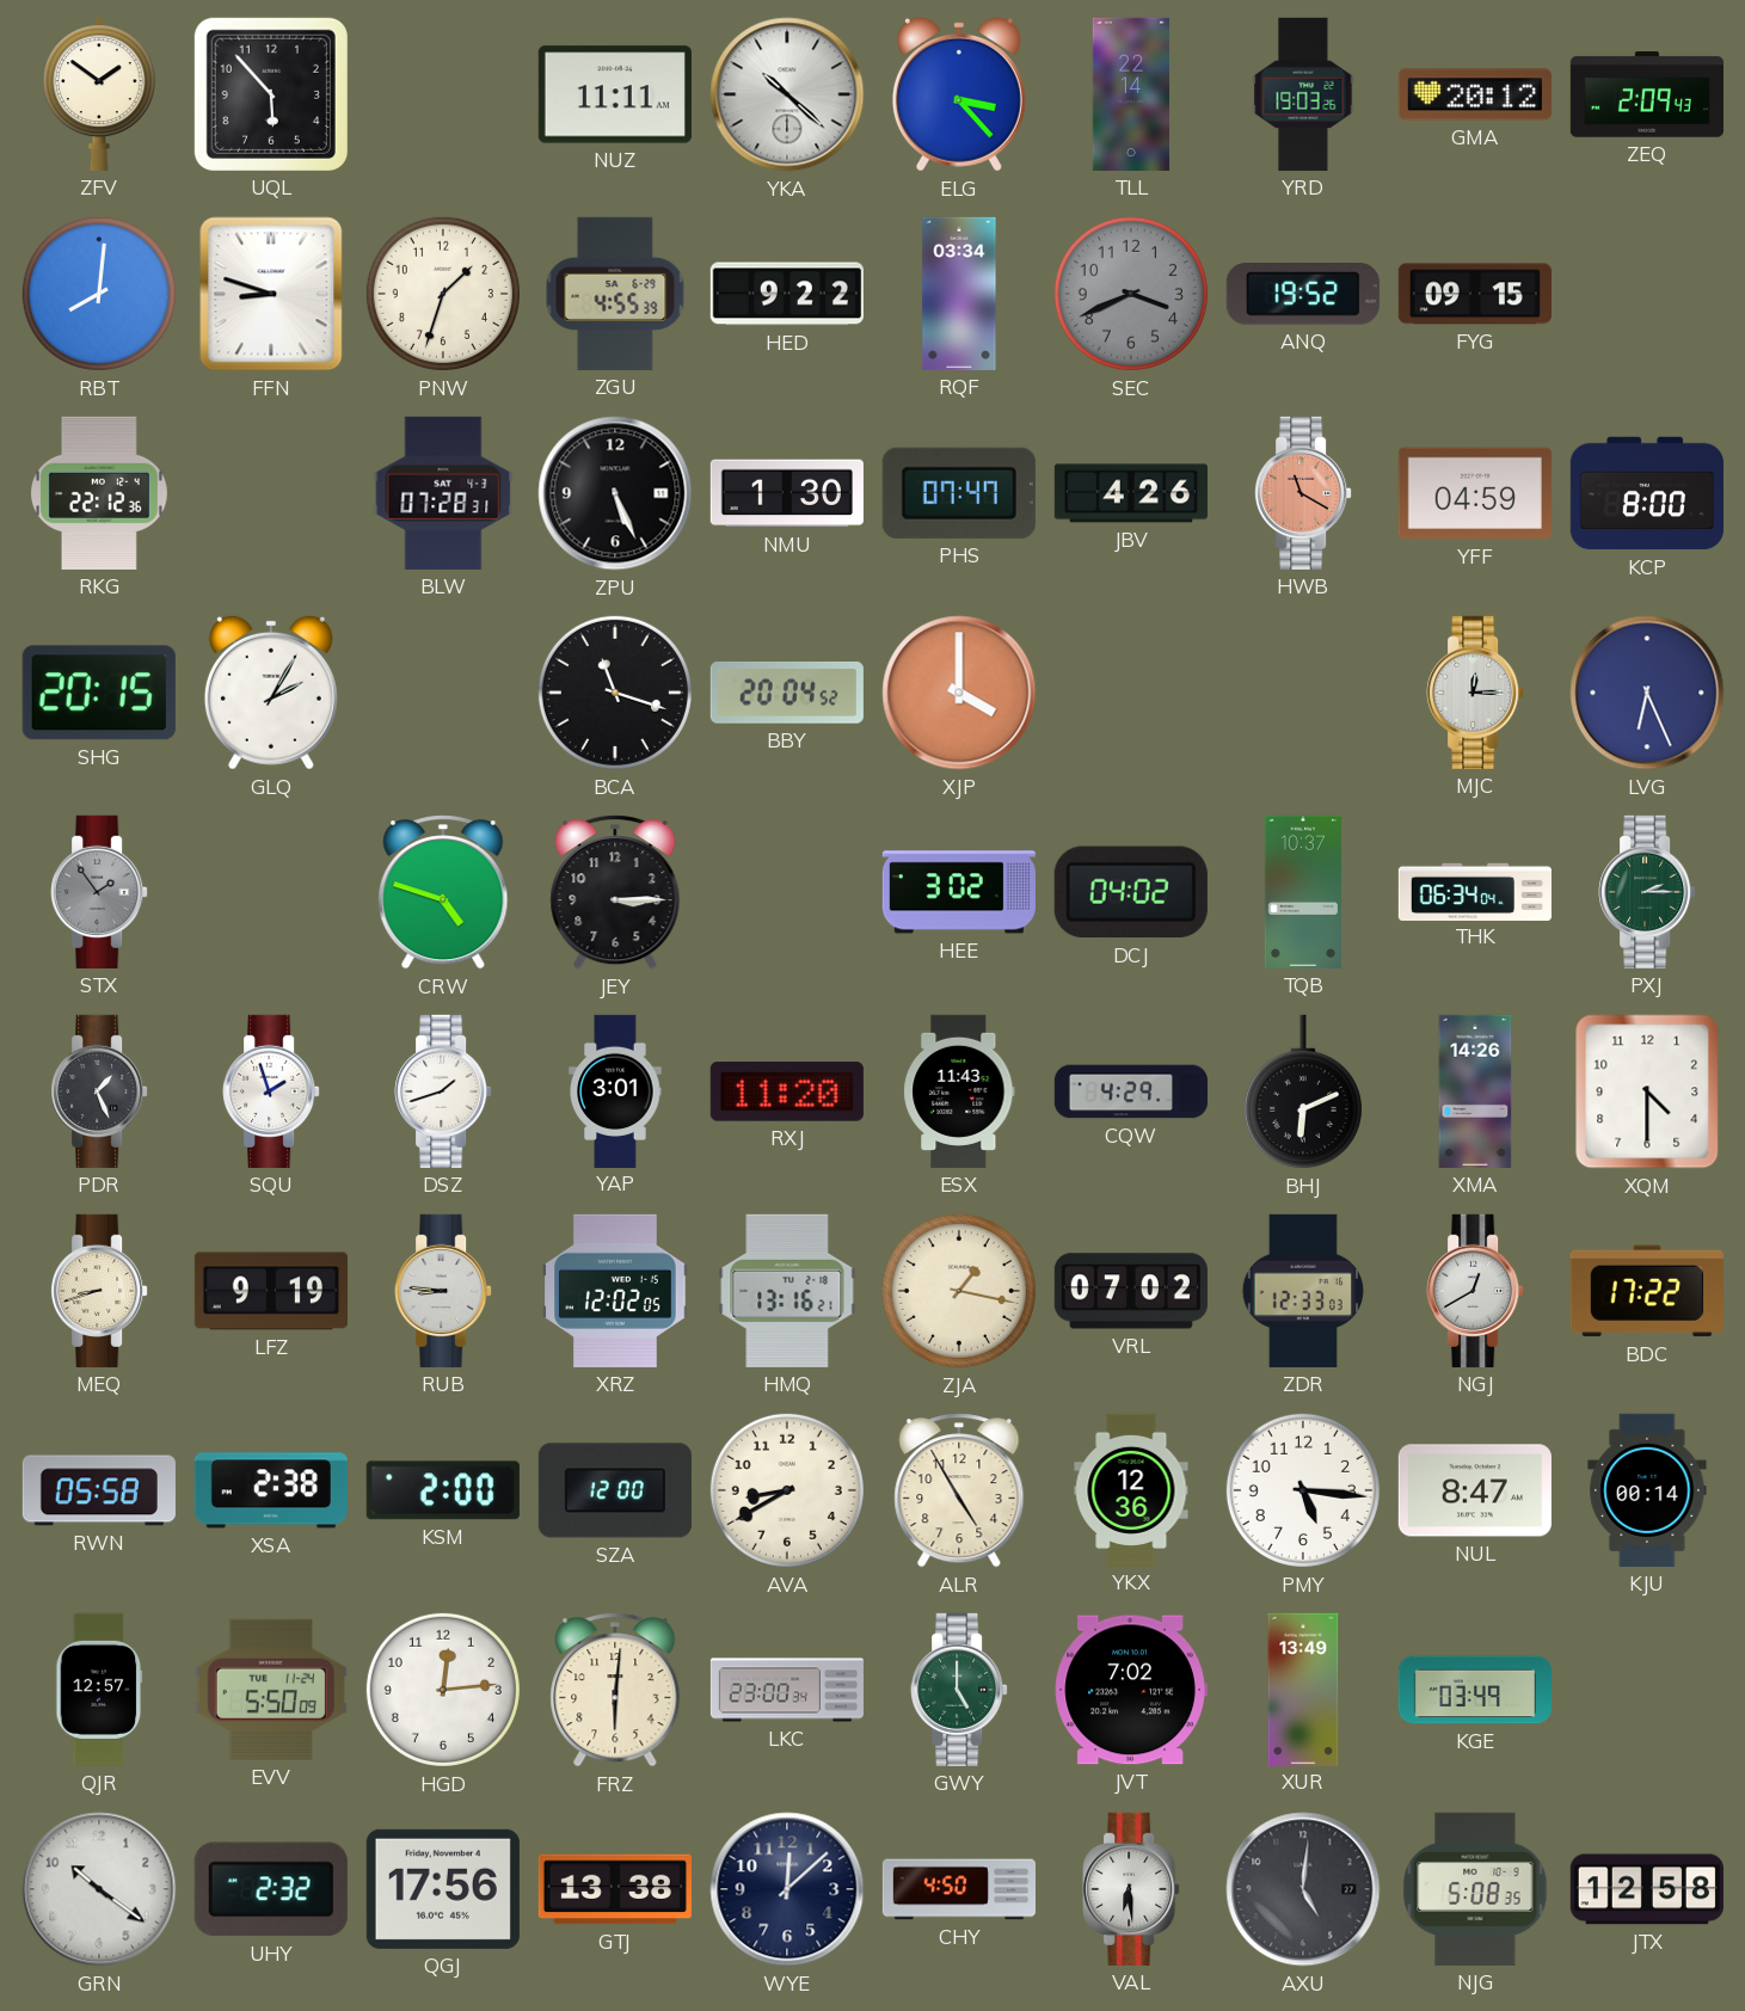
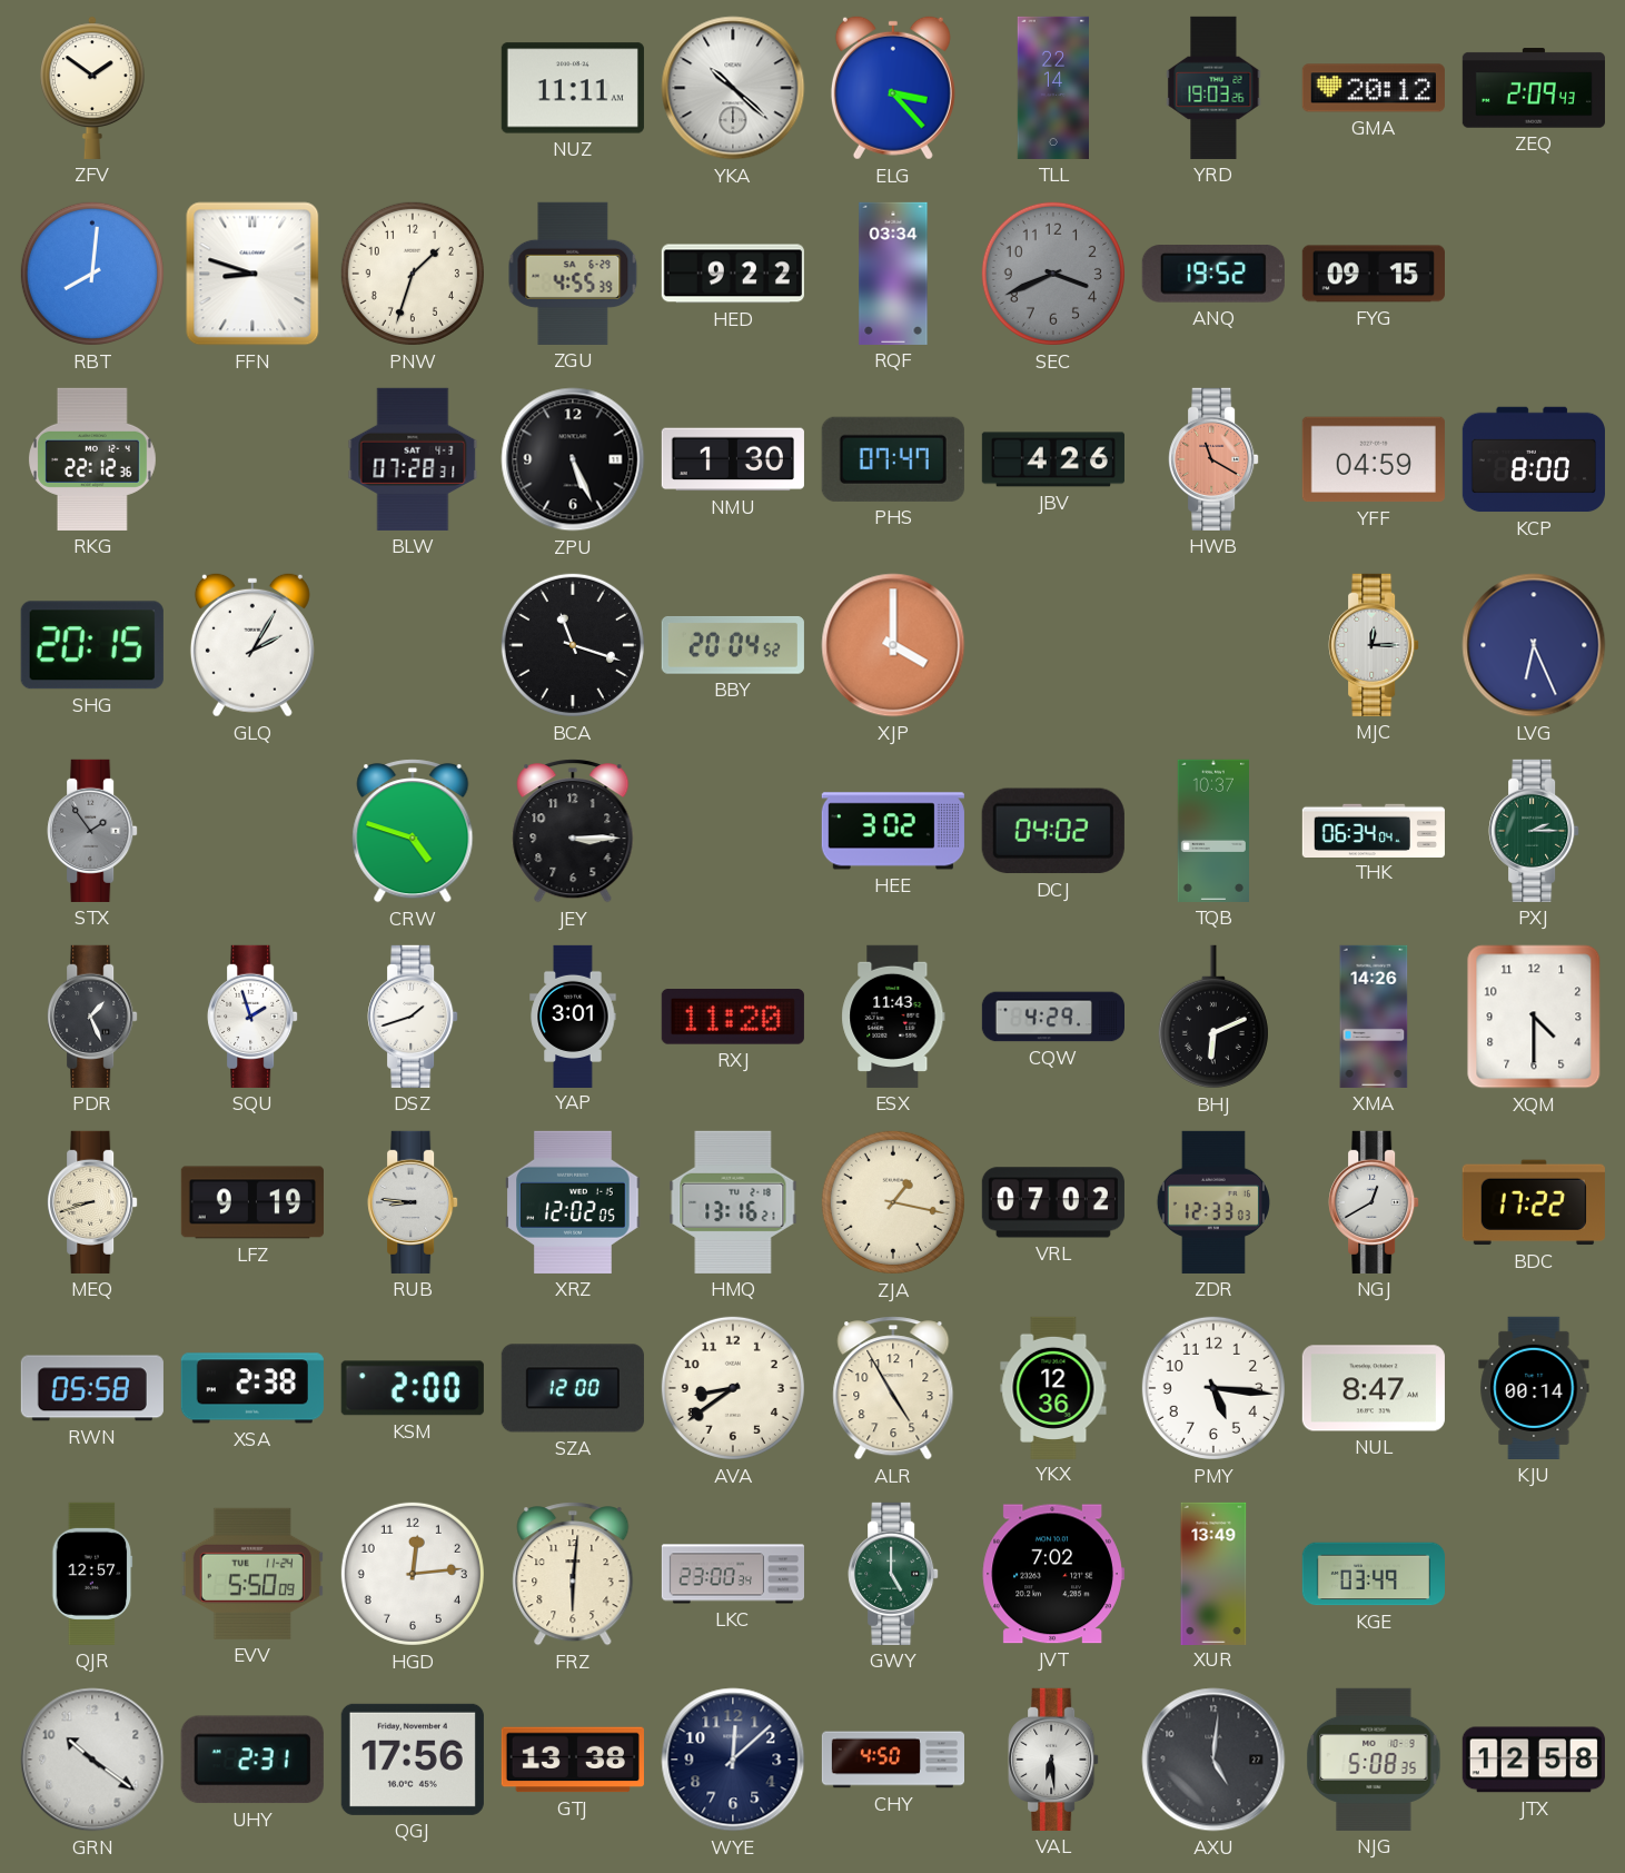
UQL: 5:53 -> none (271, 94)
AVA: 8:40 -> 8:39 (733, 1388)
UHY: 2:32 -> 2:31 (252, 1760)
